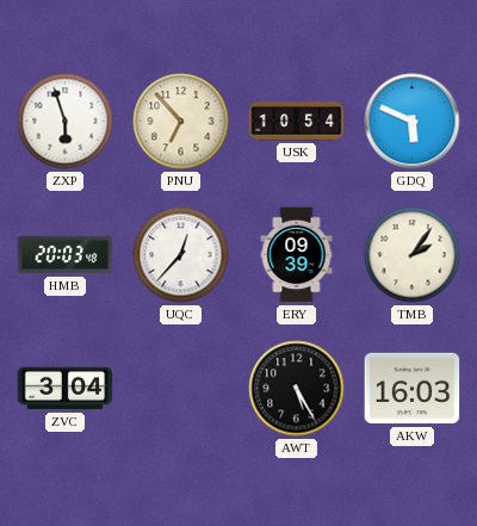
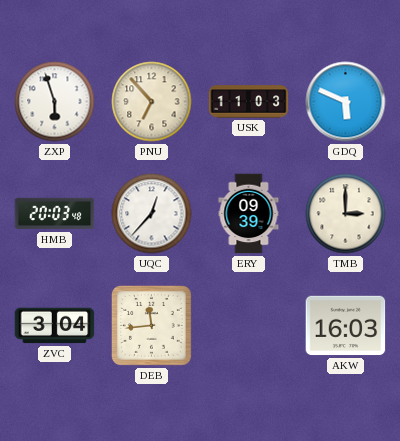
USK: 10:54 -> 11:03 (249, 102)
TMB: 2:06 -> 3:00 (346, 214)
DEB: none -> 11:44 (152, 326)
AWT: 5:25 -> none (297, 389)
